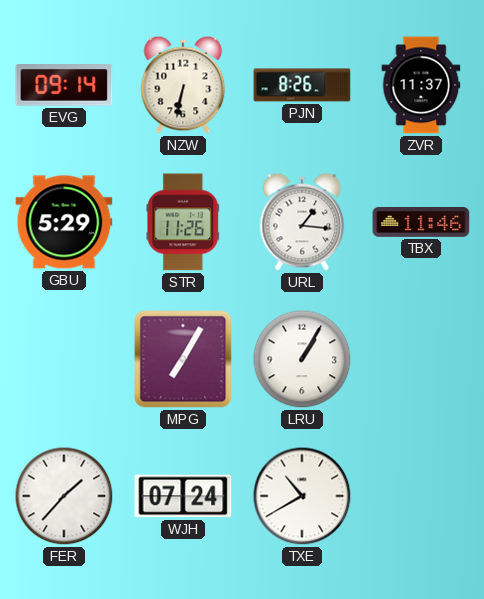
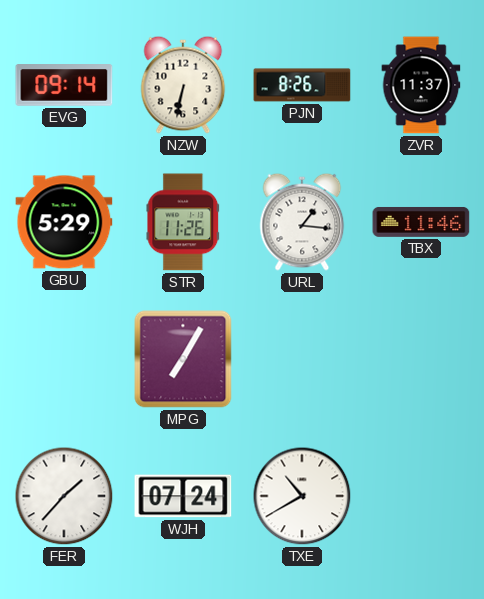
LRU: 1:05 -> none (302, 359)
